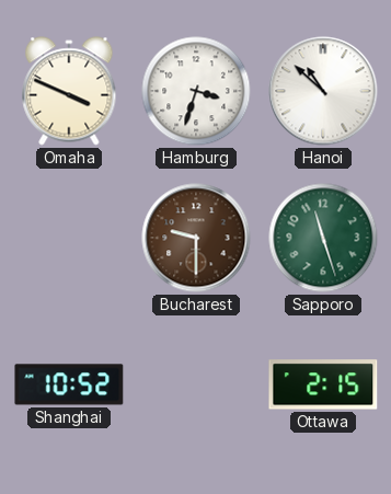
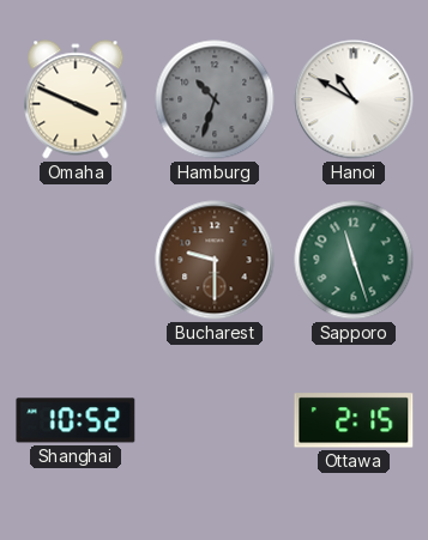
Hamburg: 3:33 -> 10:33 (215, 99)
Hamburg dial: white -> grey (215, 99)
Hanoi: 10:52 -> 10:50 (354, 99)
